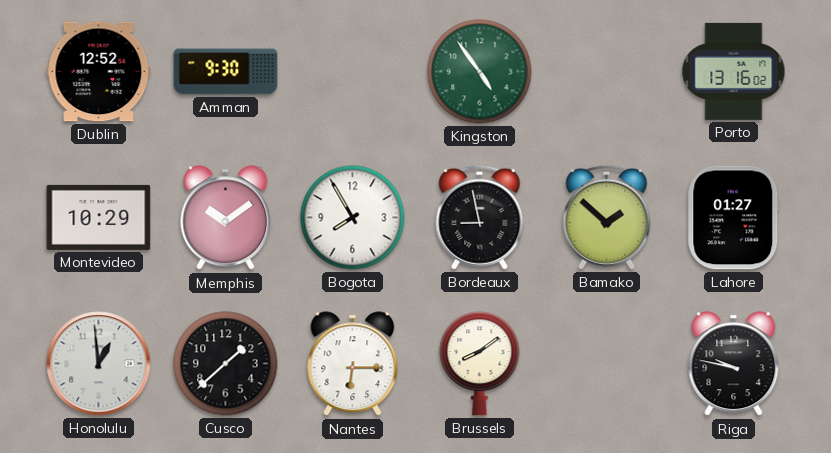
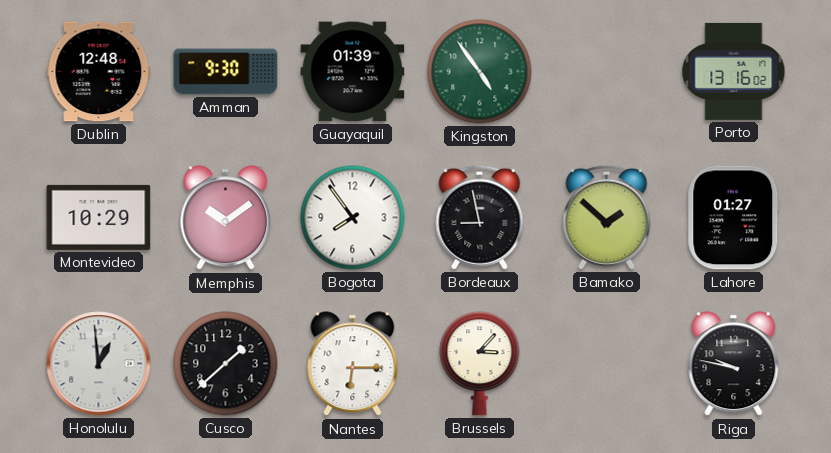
Dublin: 12:52 -> 12:48 (99, 72)
Guayaquil: none -> 01:39 (353, 72)
Bogota: 7:55 -> 7:54 (353, 218)
Brussels: 8:09 -> 3:07 (480, 364)
